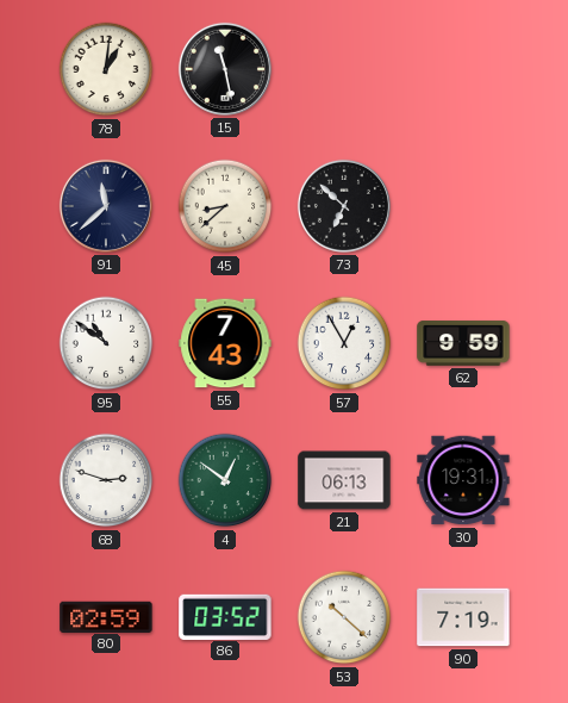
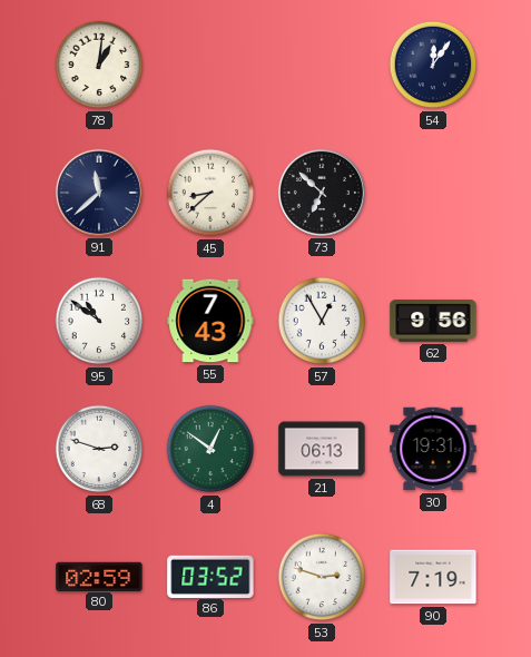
15: 11:28 -> none (225, 69)
54: none -> 12:06 (433, 65)
62: 9:59 -> 9:56 (433, 321)
53: 10:22 -> 2:48 (322, 577)
